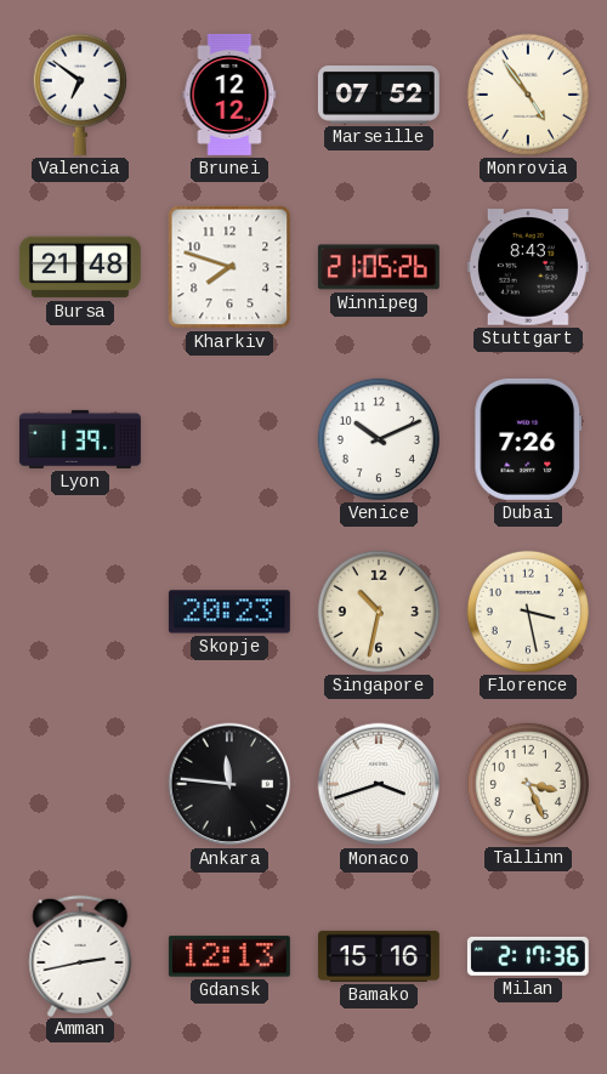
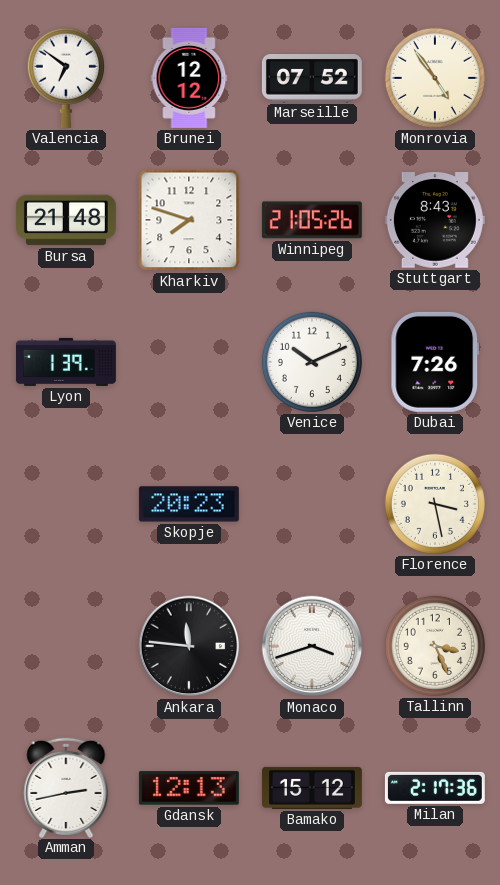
Singapore: 10:32 -> none (379, 612)
Bamako: 15:16 -> 15:12 (312, 788)
